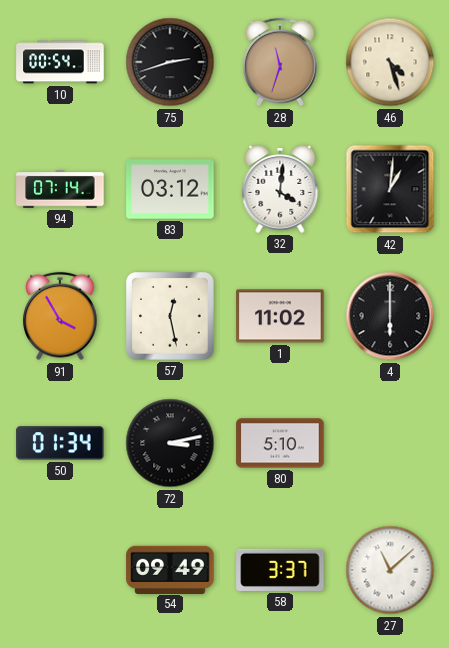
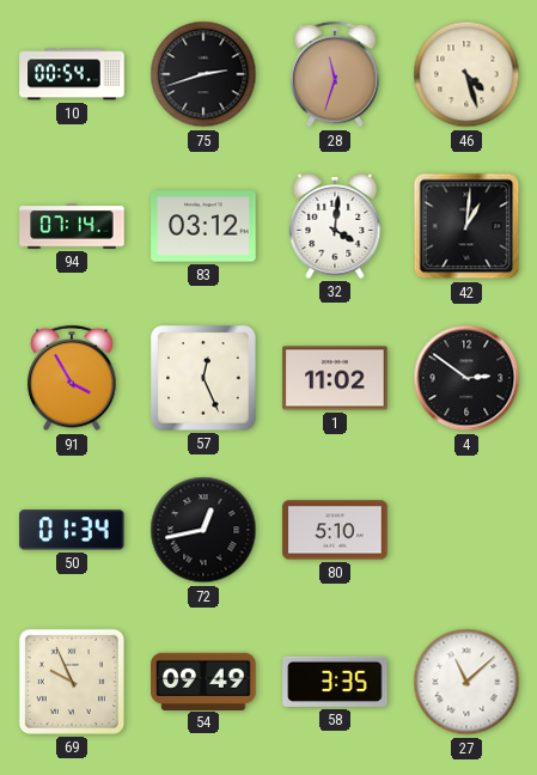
57: 12:28 -> 12:26 (203, 378)
4: 6:00 -> 2:51 (466, 378)
72: 3:13 -> 12:43 (203, 530)
69: none -> 9:56 (72, 682)
58: 3:37 -> 3:35 (335, 682)
